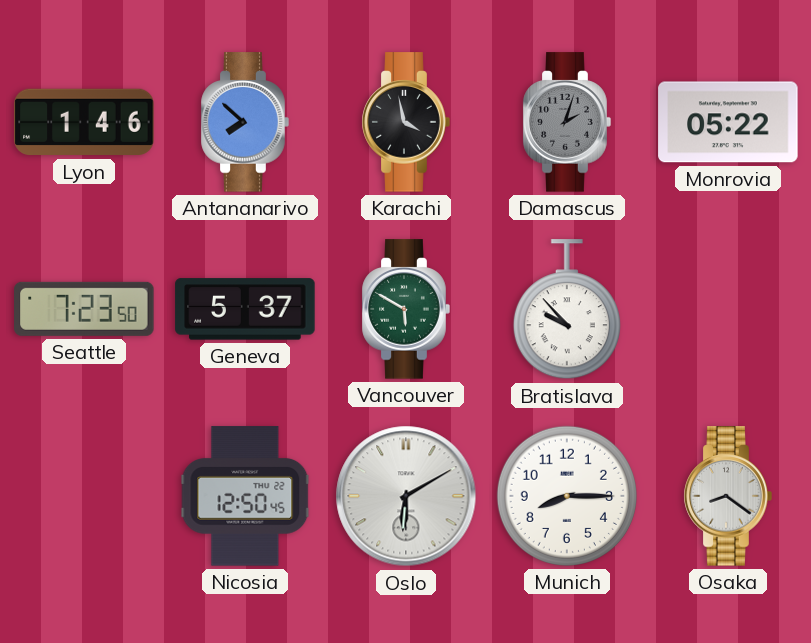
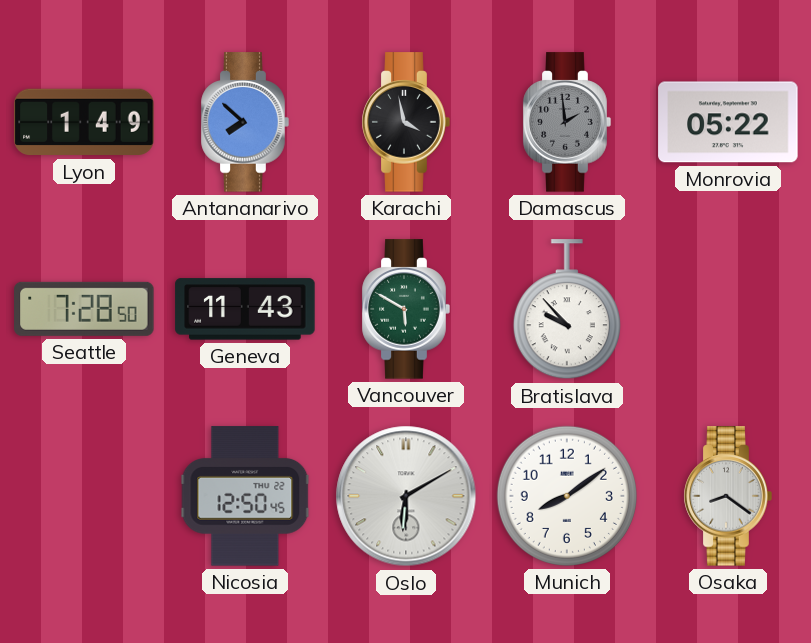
Lyon: 1:46 -> 1:49 (84, 122)
Damascus: 2:03 -> 1:59 (567, 122)
Seattle: 7:23 -> 7:28 (84, 309)
Geneva: 5:37 -> 11:43 (245, 309)
Munich: 8:15 -> 8:09 (567, 496)
